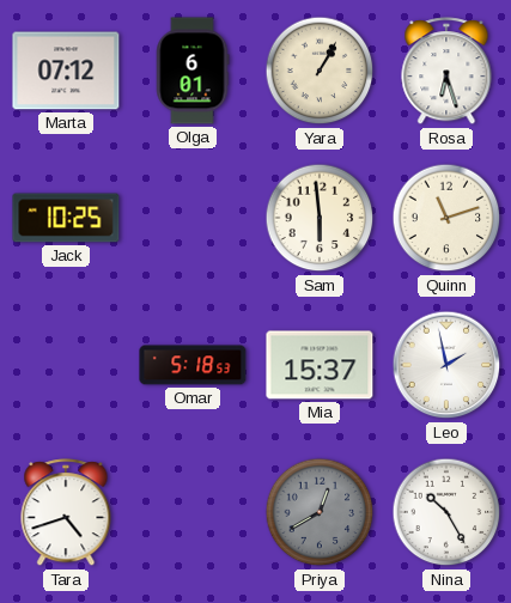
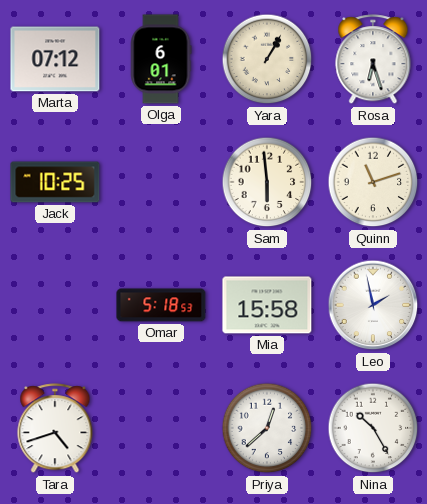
Mia: 15:37 -> 15:58 (267, 305)
Priya: 12:40 -> 12:38 (267, 428)
Priya dial: grey -> white (267, 428)
